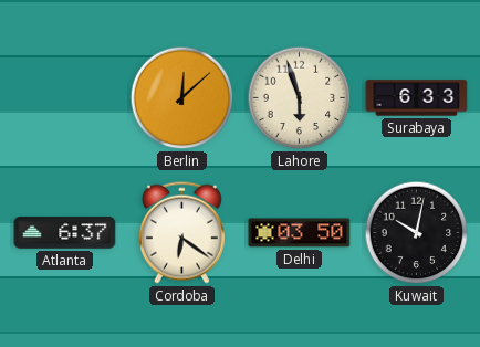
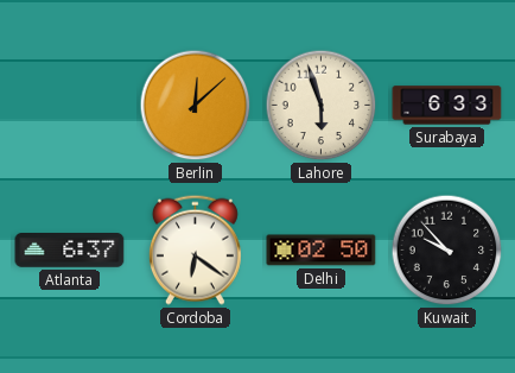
Delhi: 03:50 -> 02:50 (322, 251)
Kuwait: 10:02 -> 9:53 (447, 251)
